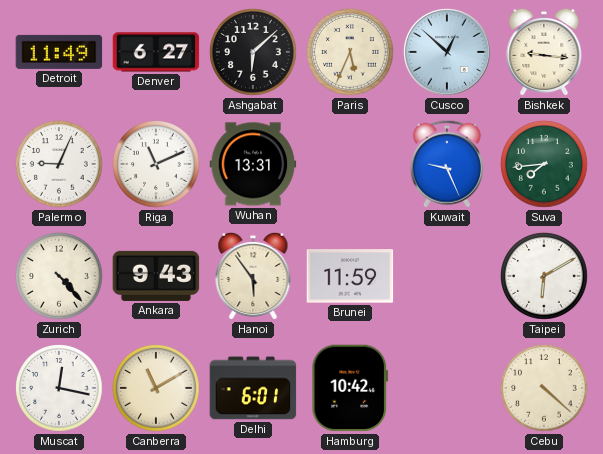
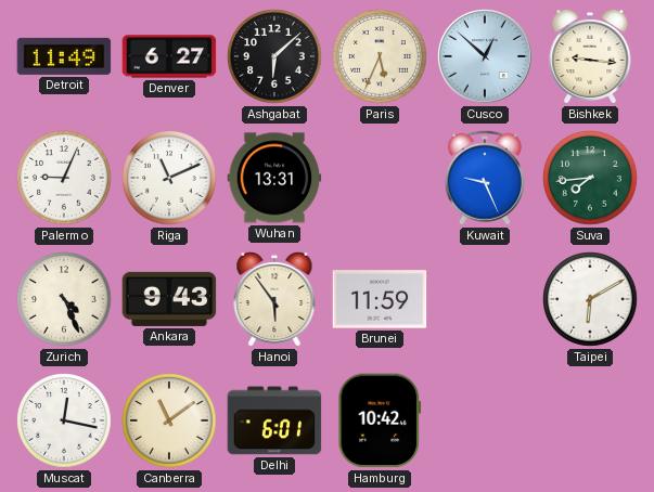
Zurich: 4:23 -> 4:26 (64, 299)
Canberra: 11:10 -> 11:09 (169, 420)
Cebu: 4:22 -> none (544, 388)
